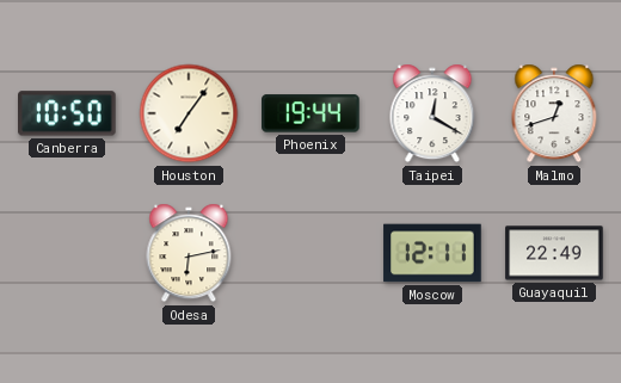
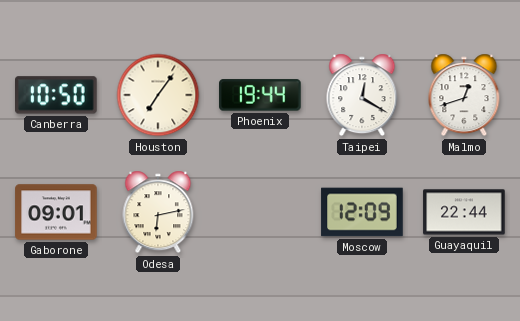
Gaborone: none -> 09:01 (56, 212)
Moscow: 12:11 -> 12:09 (362, 212)
Guayaquil: 22:49 -> 22:44 (464, 212)
